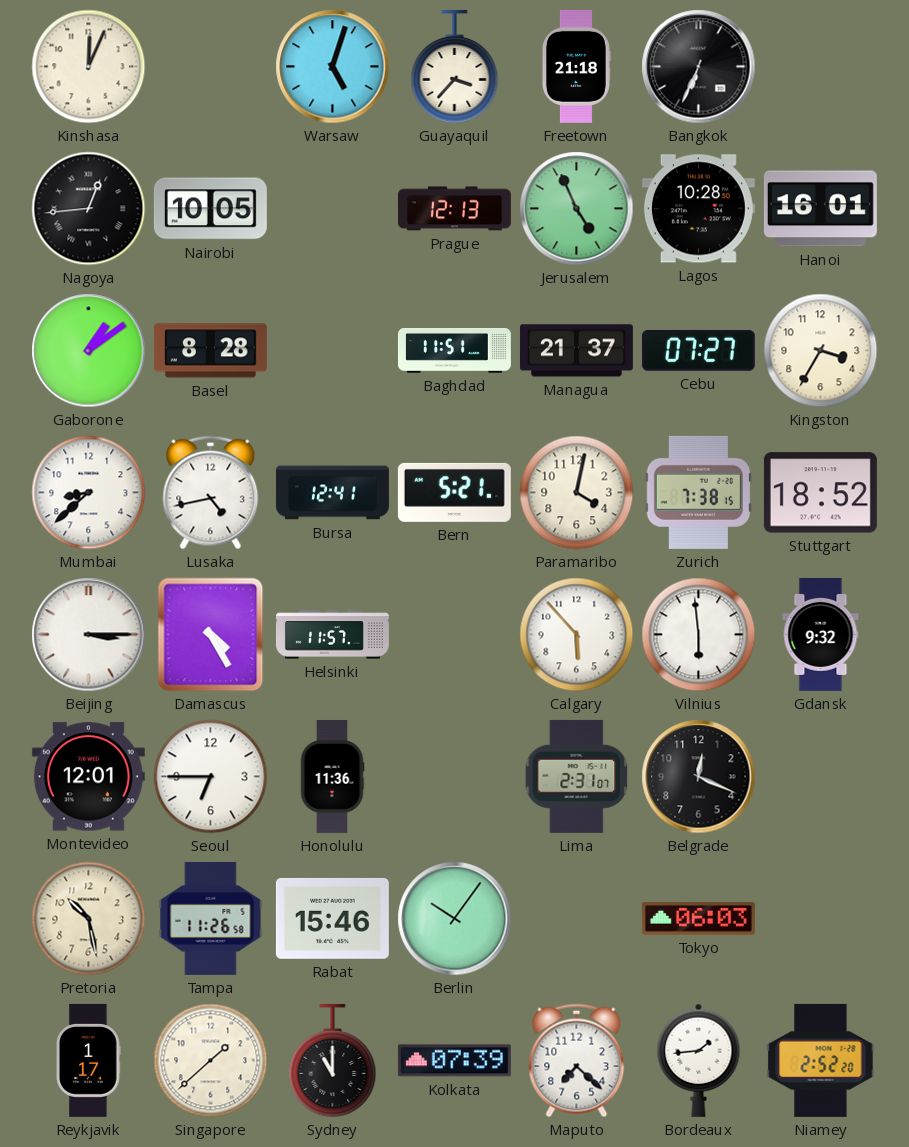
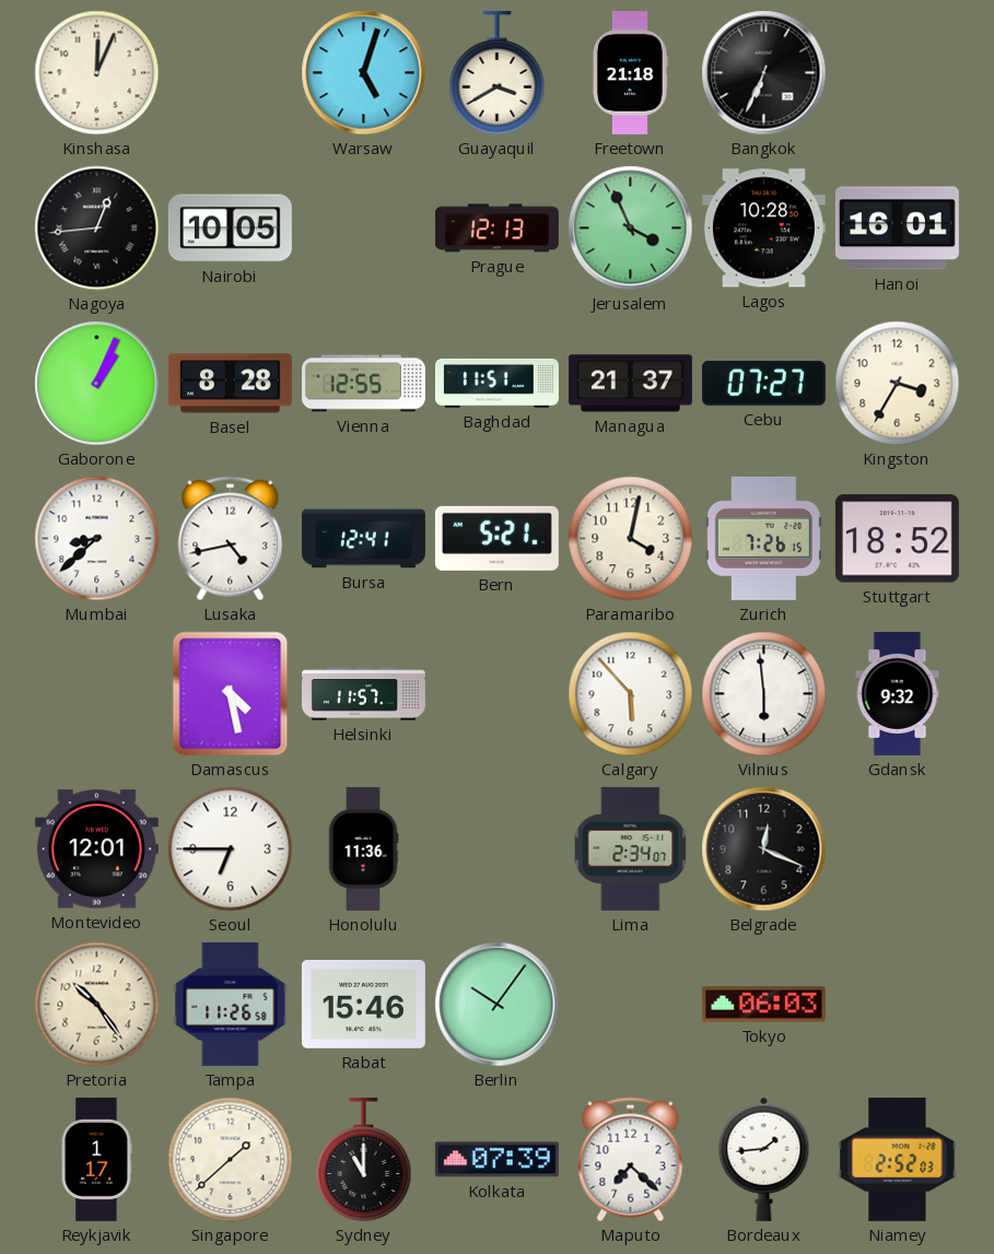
Guayaquil: 3:37 -> 3:40 (498, 72)
Jerusalem: 4:56 -> 3:56 (631, 228)
Gaborone: 1:09 -> 1:04 (97, 384)
Vienna: none -> 12:55 (363, 384)
Zurich: 7:38 -> 7:26 (763, 538)
Beijing: 3:15 -> none (89, 635)
Damascus: 4:25 -> 4:28 (231, 694)
Lima: 2:31 -> 2:34 (631, 848)
Pretoria: 10:28 -> 10:24 (97, 1005)
Niamey: 2:52:20 -> 2:52:03 (898, 1159)
